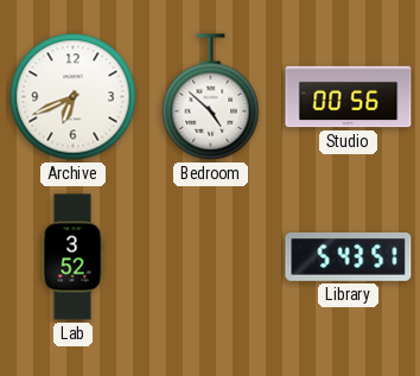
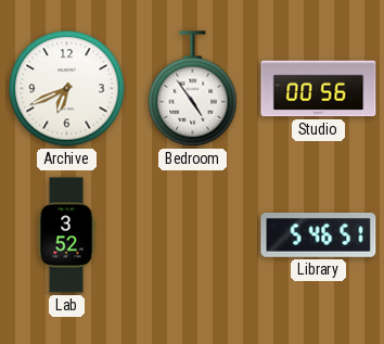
Bedroom: 4:52 -> 4:54 (193, 89)
Library: 5:43 -> 5:46 (319, 234)
